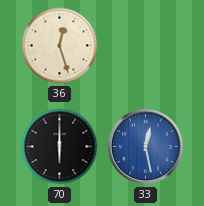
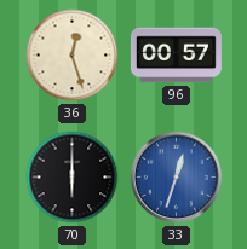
96: none -> 00:57 (176, 56)
33: 12:28 -> 12:33 (177, 178)
